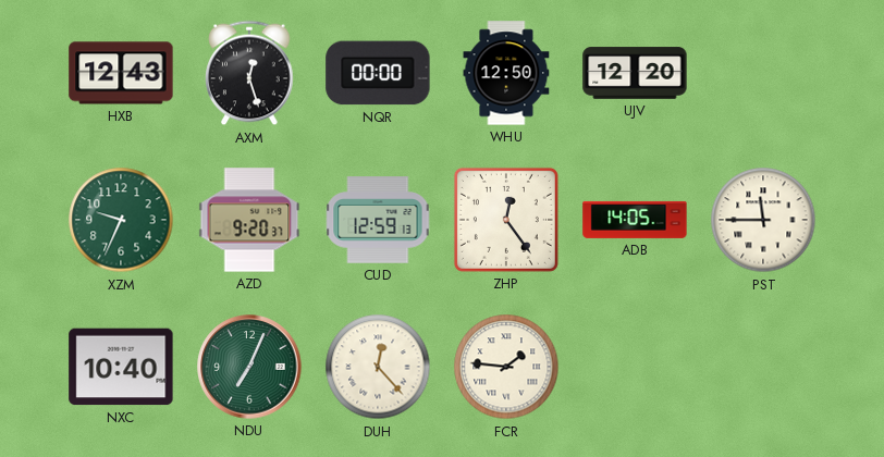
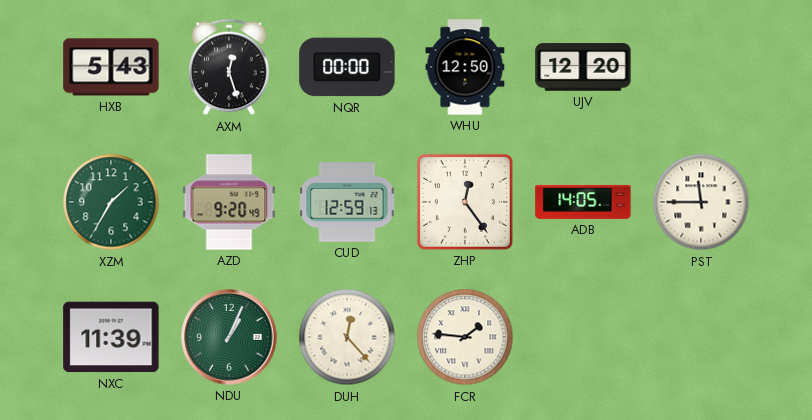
HXB: 12:43 -> 5:43 (111, 67)
XZM: 9:34 -> 1:35 (111, 202)
AZD: 9:20:37 -> 9:20:49 (229, 202)
NXC: 10:40 -> 11:39 (111, 337)
NDU: 7:04 -> 1:04 (229, 337)
